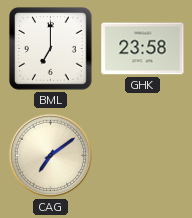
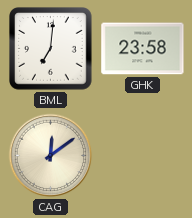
BML: 7:00 -> 7:01 (51, 49)
CAG: 7:09 -> 12:09 (51, 156)
